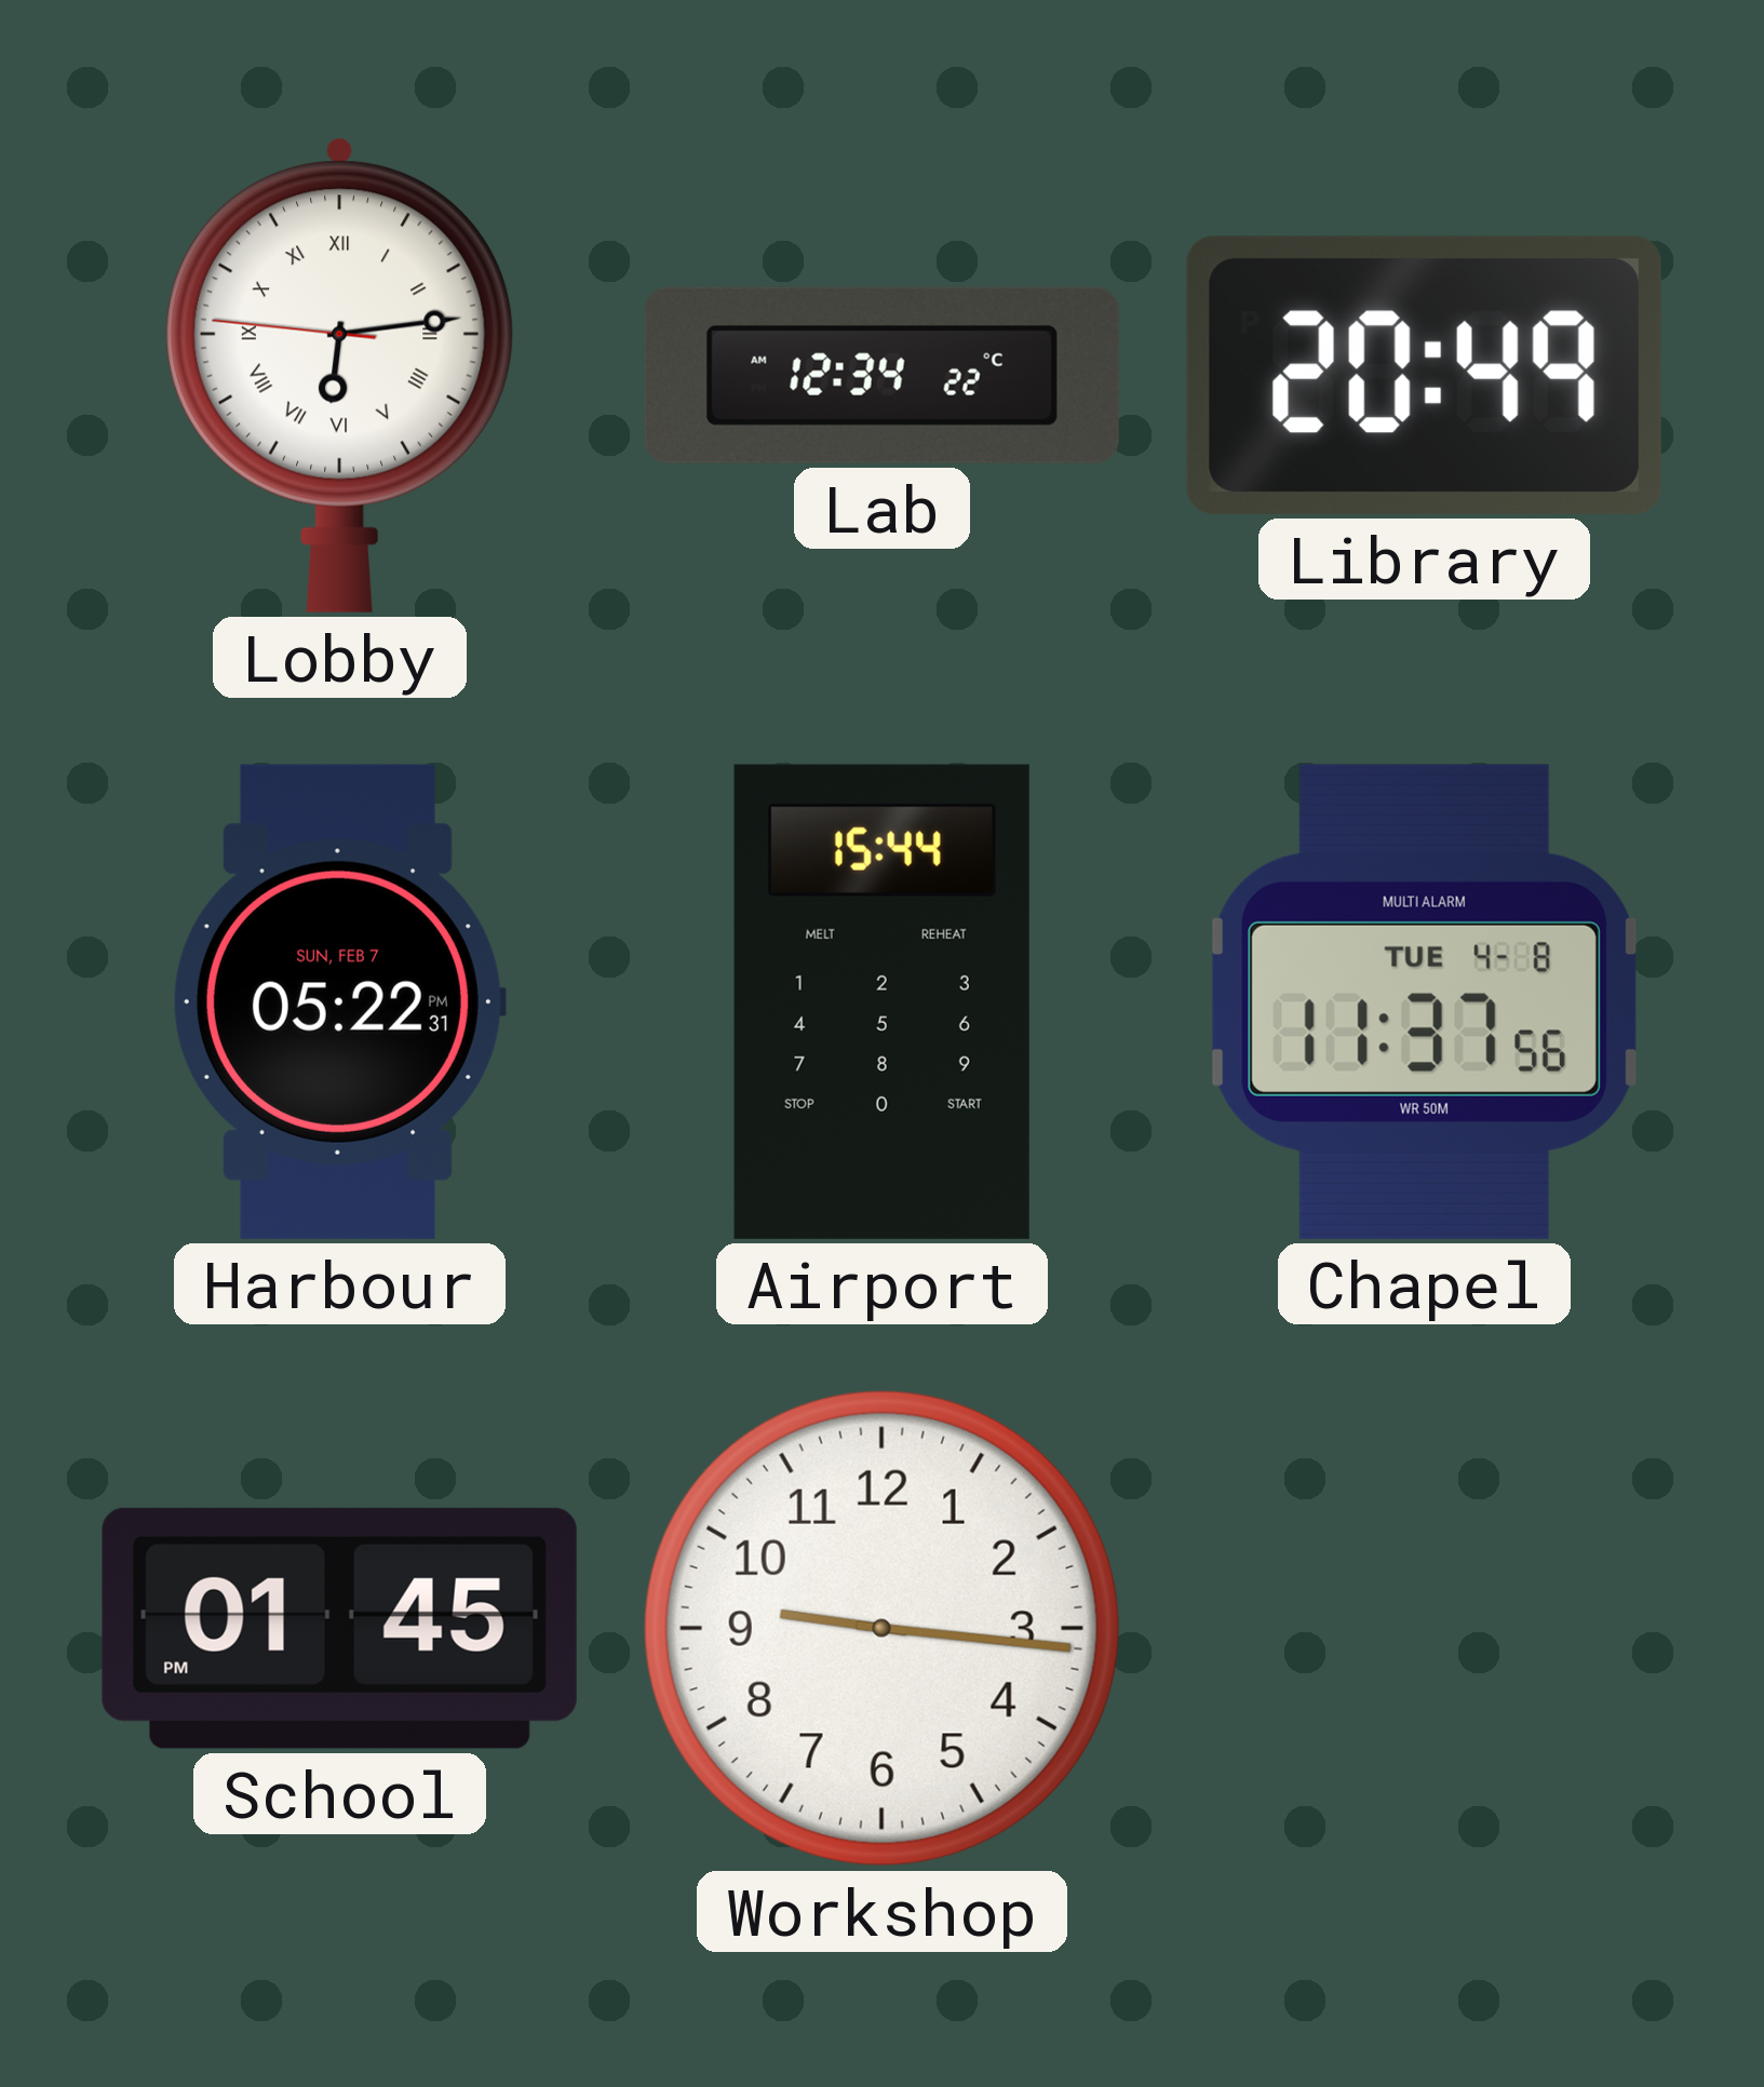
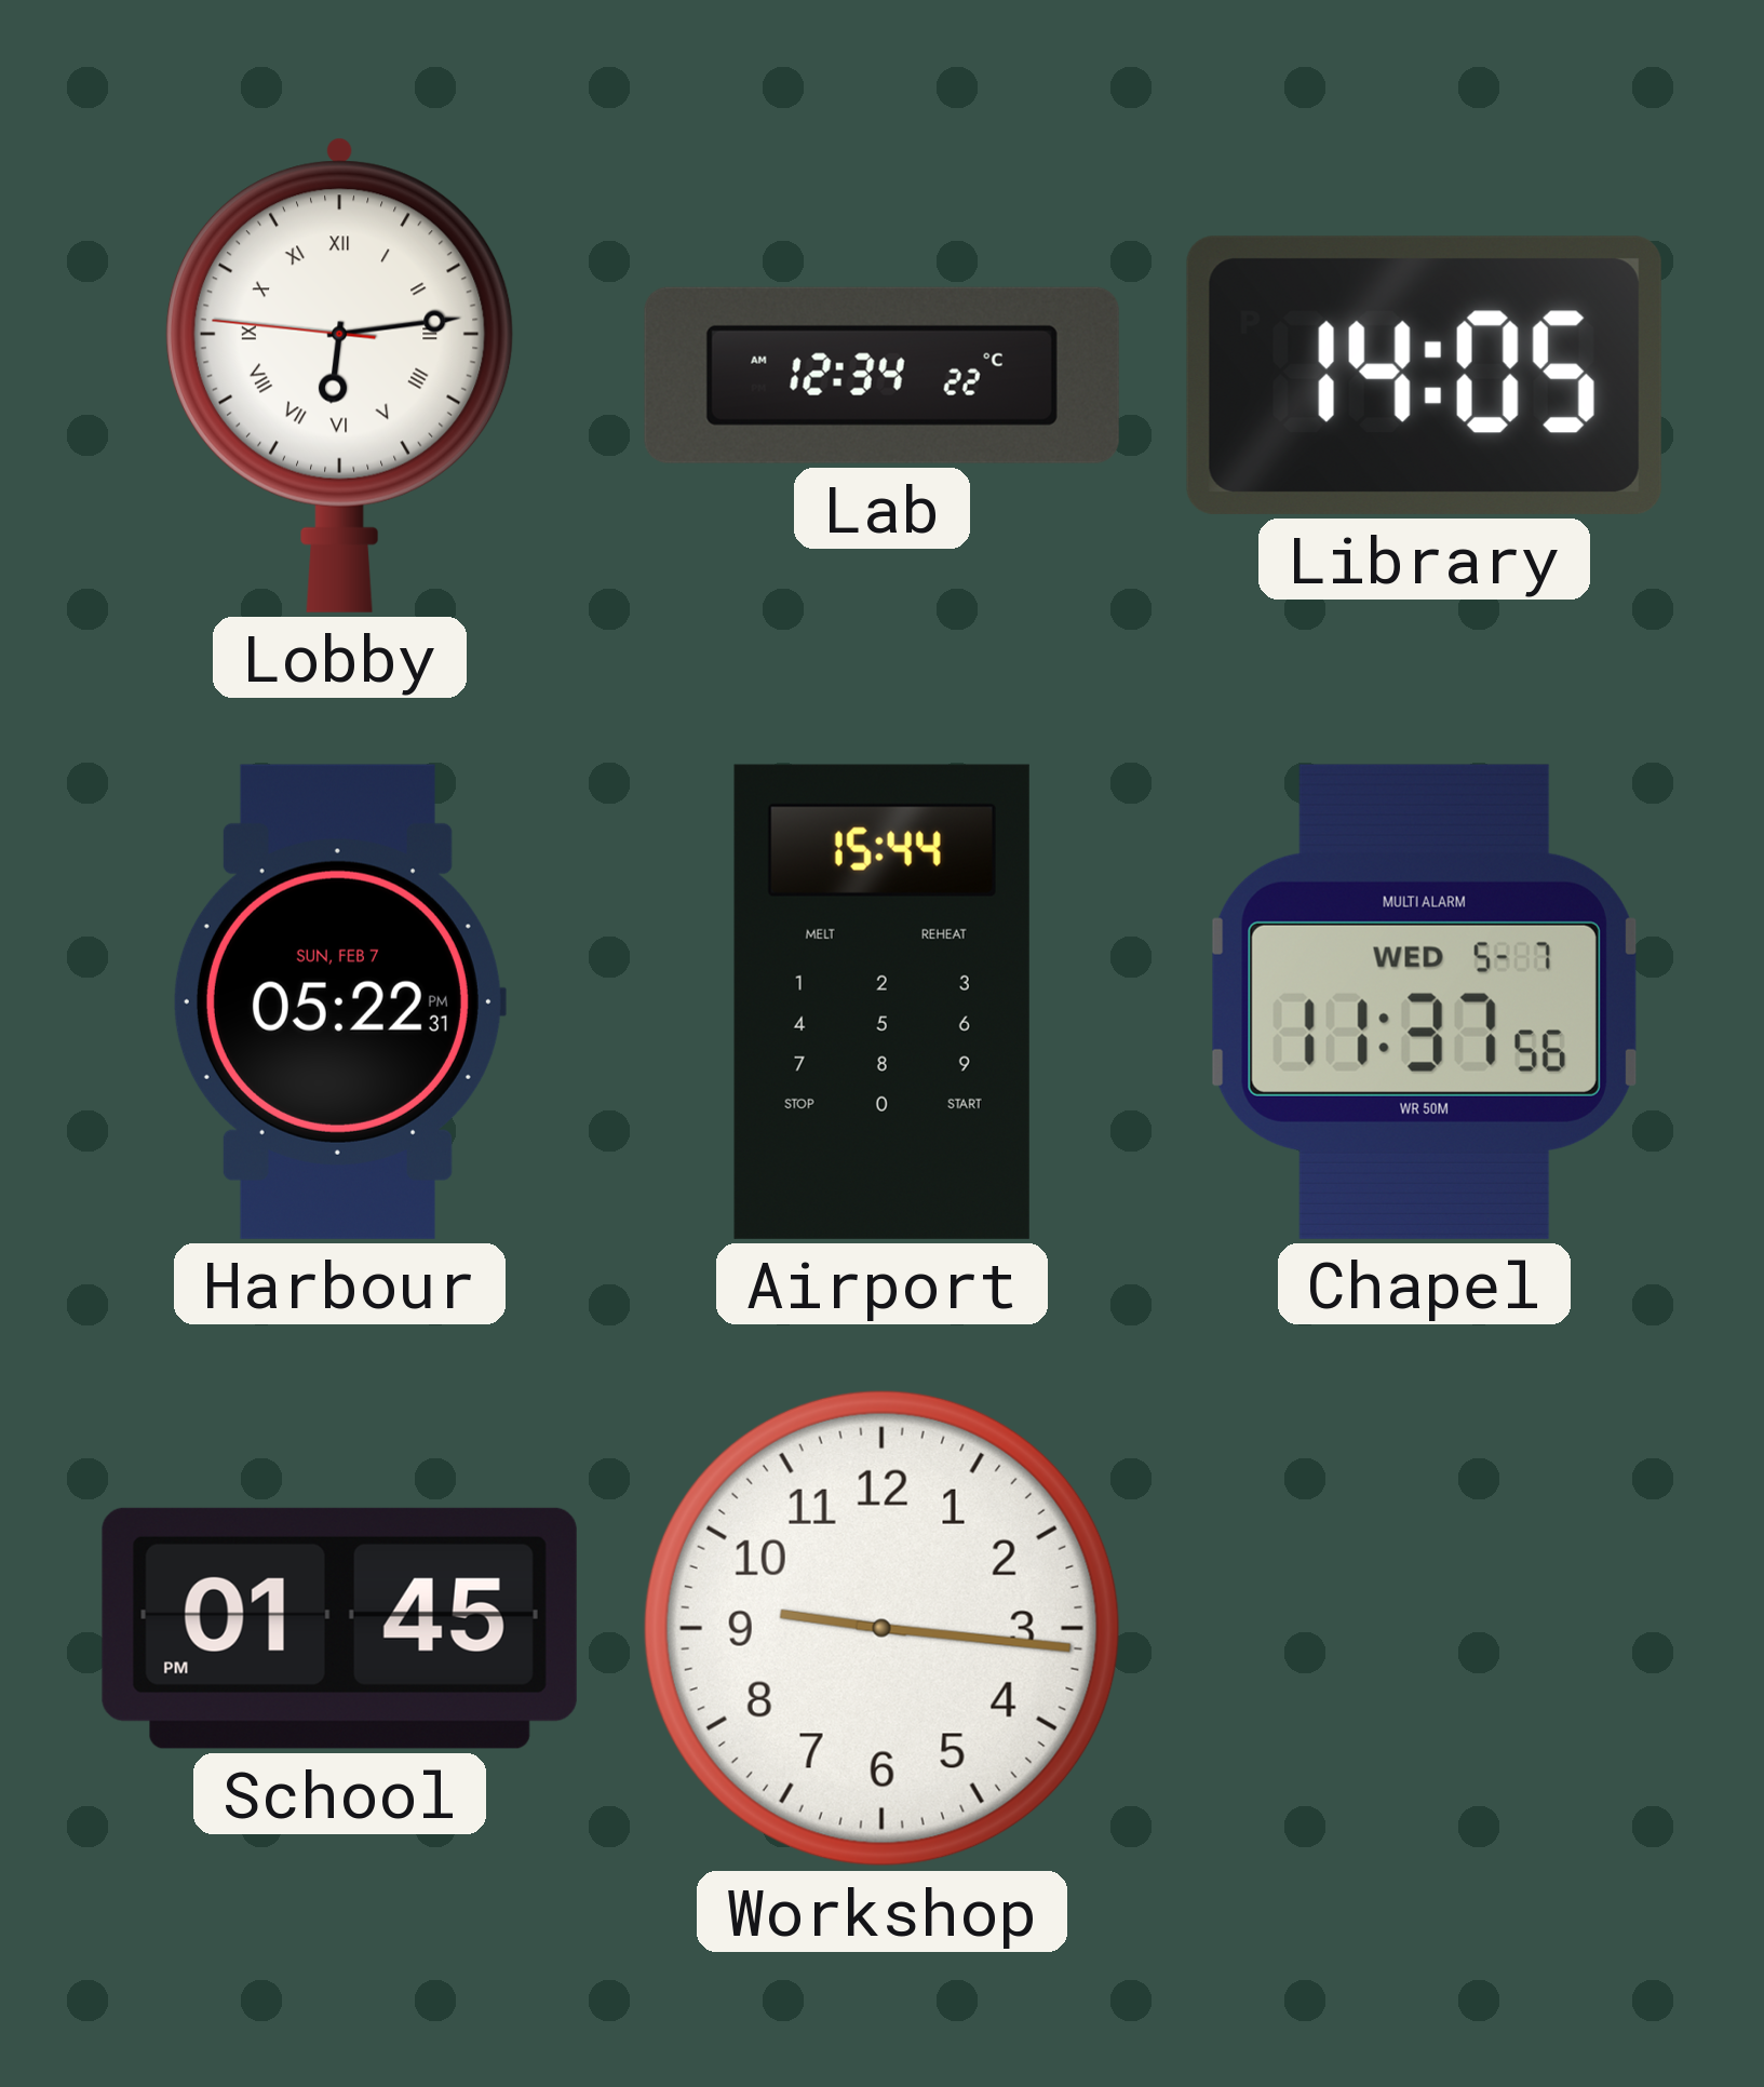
Library: 20:49 -> 14:05 (1424, 375)
Chapel date: TUE 4-8 -> WED 5-7 (1424, 1001)
